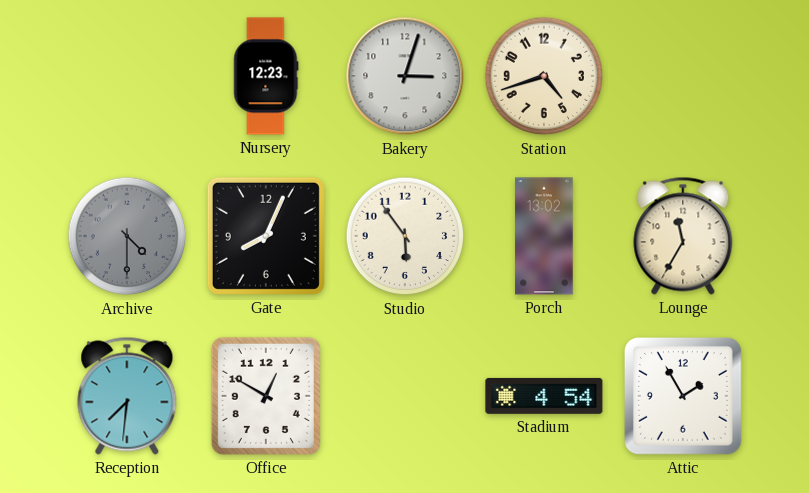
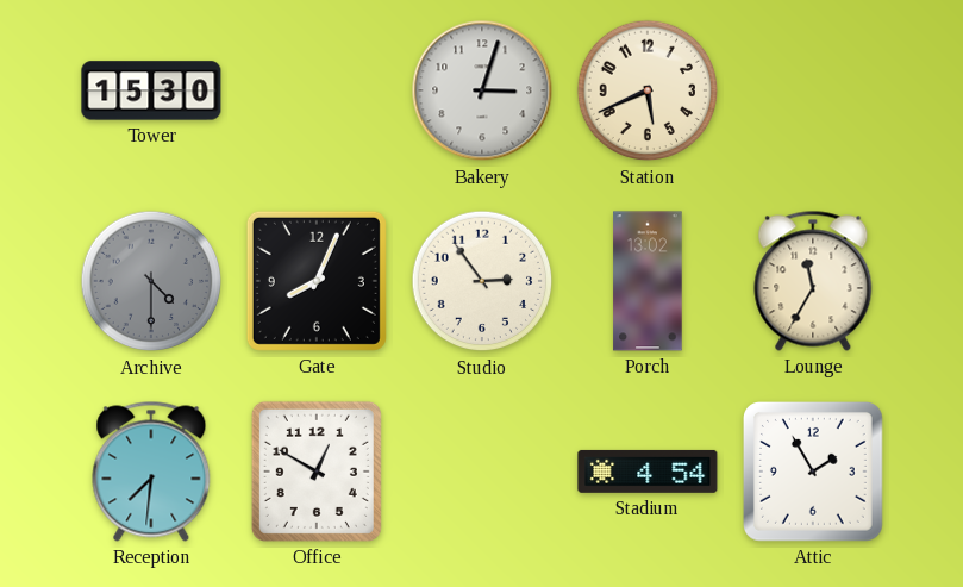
Tower: none -> 15:30 (151, 90)
Nursery: 12:23 -> none (266, 76)
Station: 4:42 -> 5:41 (648, 90)
Studio: 5:54 -> 2:54 (482, 281)
